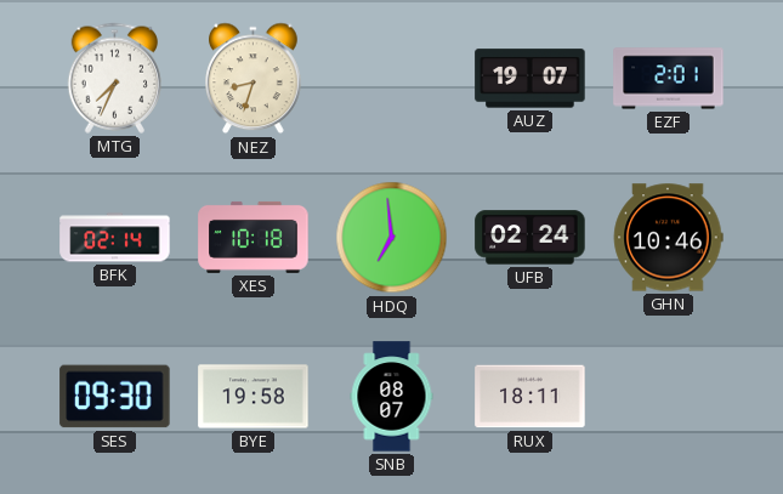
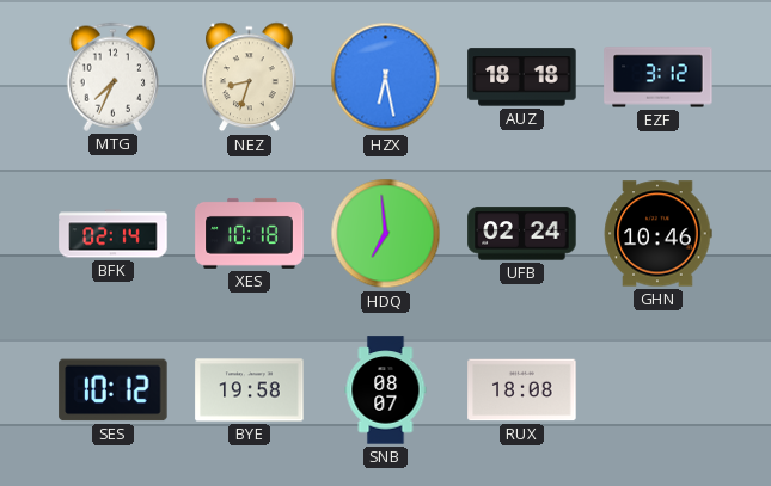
HZX: none -> 6:28 (386, 78)
AUZ: 19:07 -> 18:18 (522, 78)
EZF: 2:01 -> 3:12 (659, 78)
SES: 09:30 -> 10:12 (114, 390)
RUX: 18:11 -> 18:08 (522, 390)
